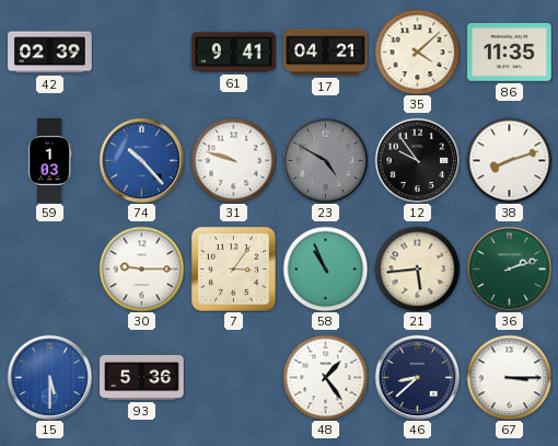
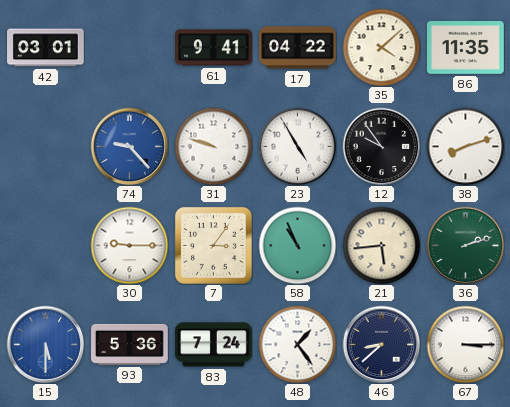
42: 02:39 -> 03:01 (46, 48)
17: 04:21 -> 04:22 (298, 48)
59: 1:03 -> none (49, 161)
74: 10:23 -> 9:23 (129, 146)
23: 4:50 -> 4:55 (297, 146)
23 dial: grey -> white (297, 146)
83: none -> 7:24 (214, 345)
